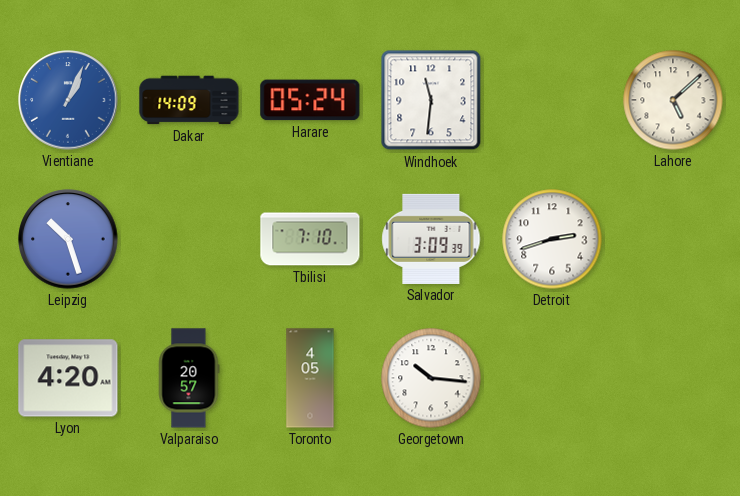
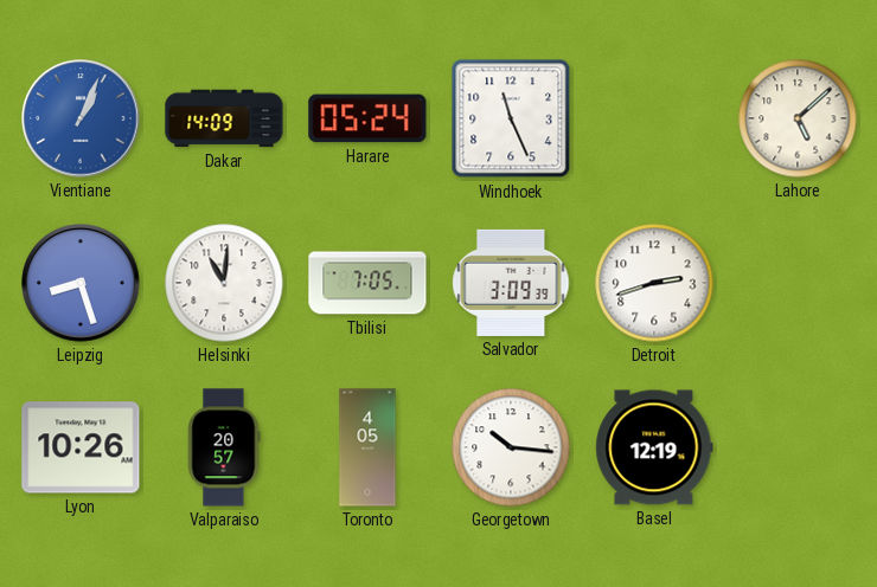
Windhoek: 11:31 -> 11:26 (511, 118)
Leipzig: 10:27 -> 8:27 (81, 283)
Helsinki: none -> 11:01 (224, 283)
Tbilisi: 7:10 -> 7:05 (367, 283)
Lyon: 4:20 -> 10:26 (81, 447)
Basel: none -> 12:19 (654, 447)
